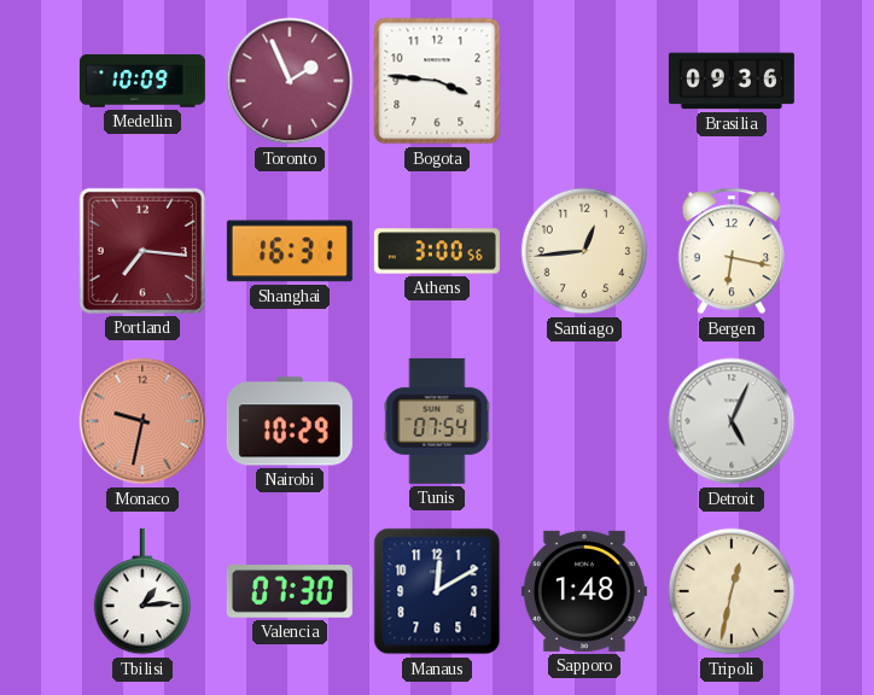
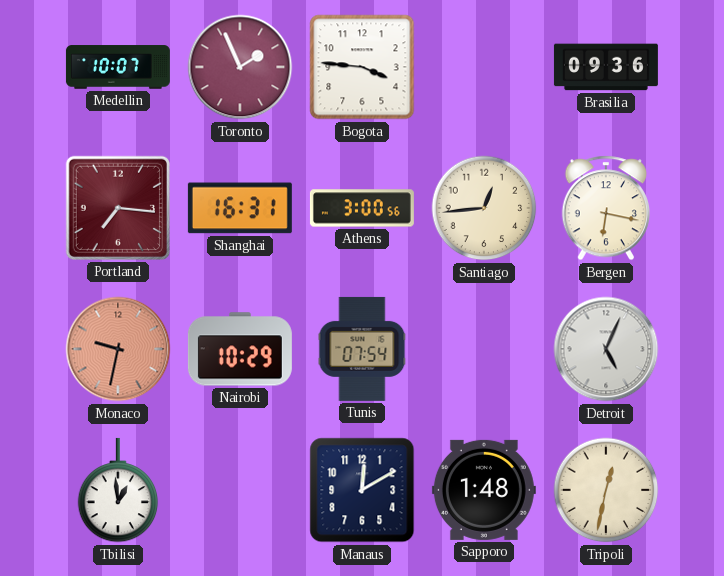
Medellin: 10:09 -> 10:07 (118, 67)
Tbilisi: 1:14 -> 12:59 (118, 490)
Valencia: 07:30 -> none (290, 592)
